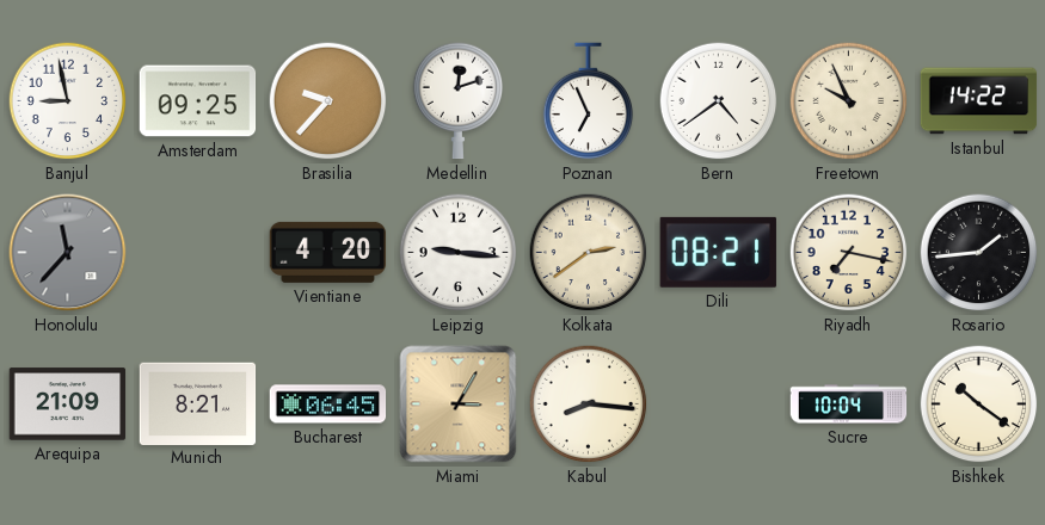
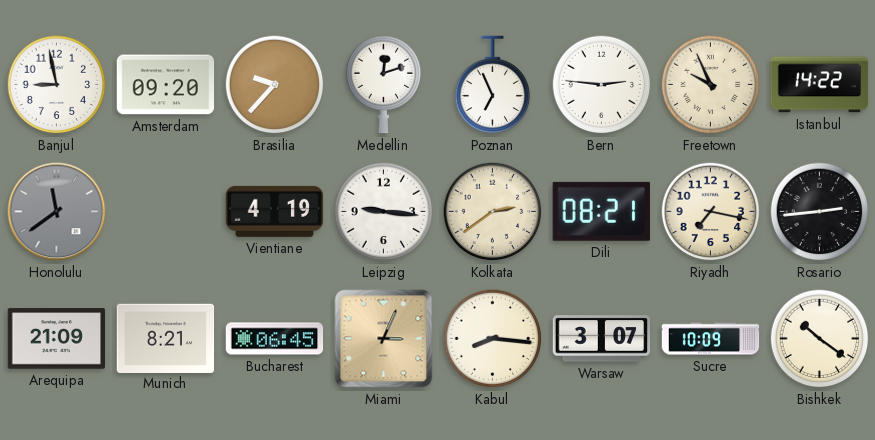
Amsterdam: 09:25 -> 09:20 (166, 85)
Bern: 4:39 -> 2:46 (602, 85)
Honolulu: 11:37 -> 11:39 (57, 212)
Vientiane: 4:20 -> 4:19 (275, 211)
Rosario: 1:44 -> 2:44 (820, 212)
Miami: 3:05 -> 3:04 (384, 339)
Warsaw: none -> 3:07 (602, 339)
Sucre: 10:04 -> 10:09 (711, 339)
